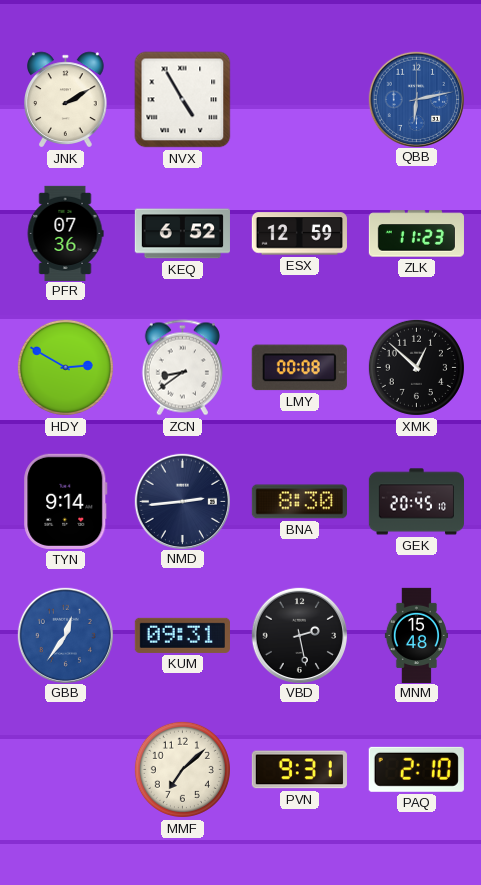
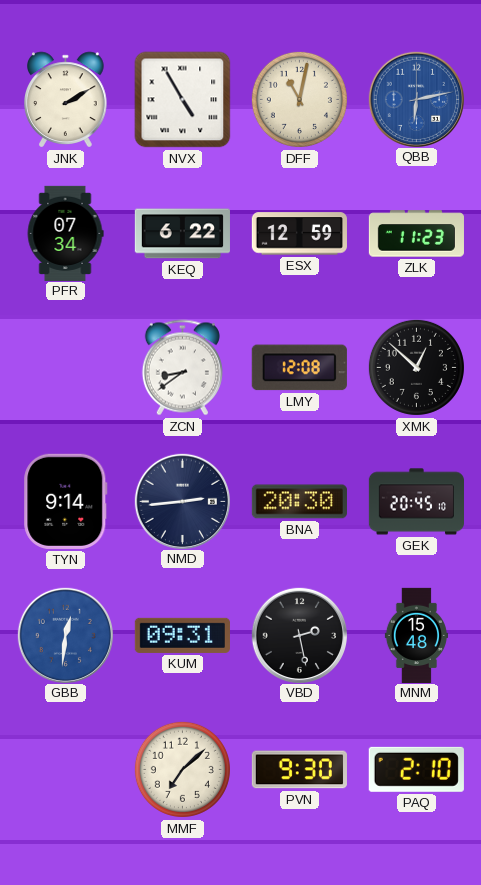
DFF: none -> 11:02 (299, 99)
PFR: 07:36 -> 07:34 (65, 233)
KEQ: 6:52 -> 6:22 (182, 234)
HDY: 2:50 -> none (65, 367)
LMY: 00:08 -> 12:08 (299, 368)
BNA: 8:30 -> 20:30 (299, 502)
GBB: 12:36 -> 12:31 (65, 635)
PVN: 9:31 -> 9:30 (299, 770)
